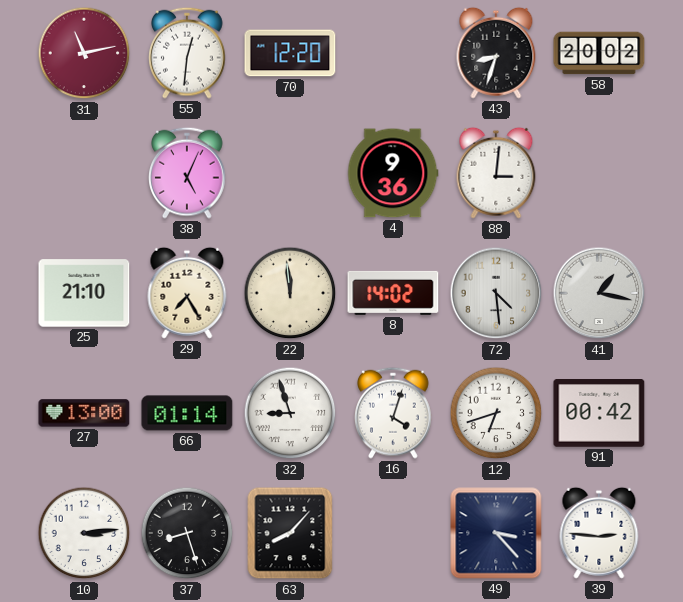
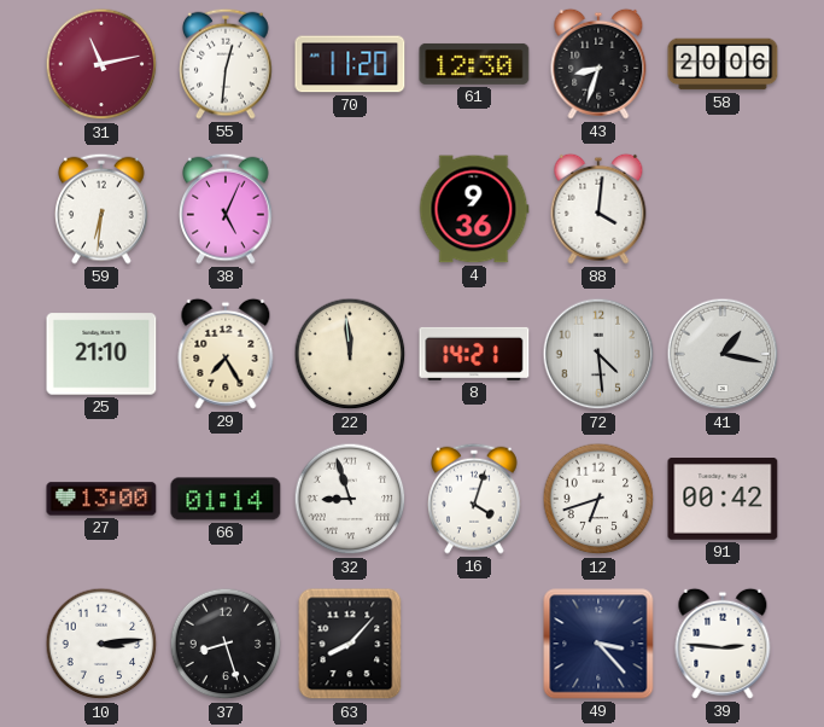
70: 12:20 -> 11:20 (350, 64)
61: none -> 12:30 (474, 64)
58: 20:02 -> 20:06 (723, 64)
59: none -> 6:31 (101, 209)
88: 3:01 -> 4:01 (598, 209)
8: 14:02 -> 14:21 (474, 354)
